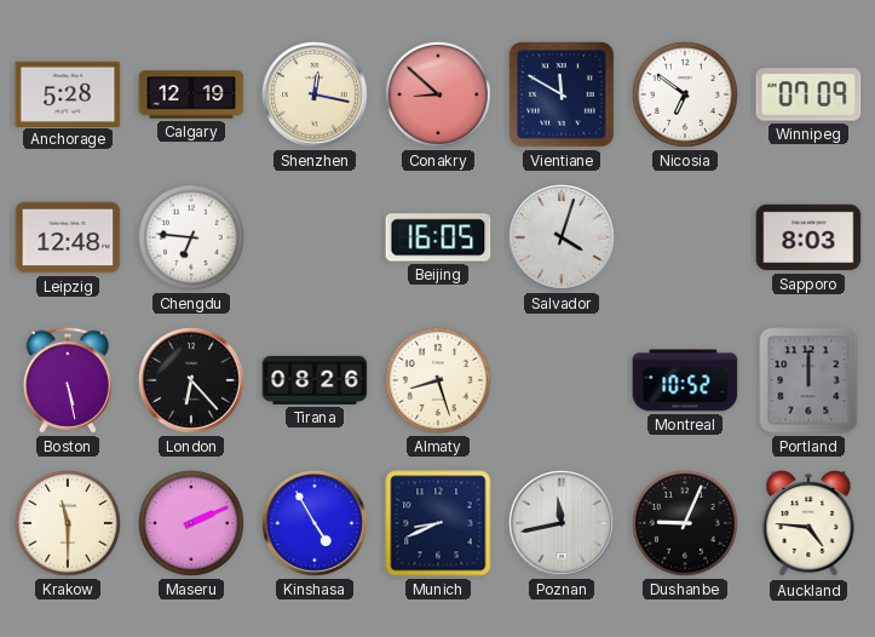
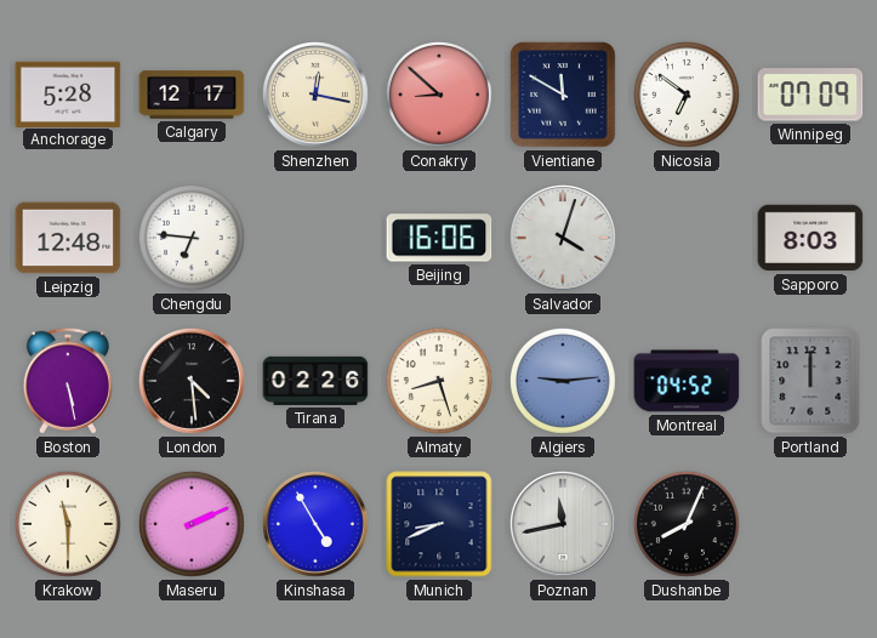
Calgary: 12:19 -> 12:17 (192, 95)
Beijing: 16:05 -> 16:06 (439, 238)
London: 6:23 -> 4:29 (193, 382)
Tirana: 08:26 -> 02:26 (315, 381)
Algiers: none -> 9:14 (563, 381)
Montreal: 10:52 -> 04:52 (687, 381)
Dushanbe: 9:04 -> 8:04 (687, 524)
Auckland: 4:46 -> none (808, 523)
